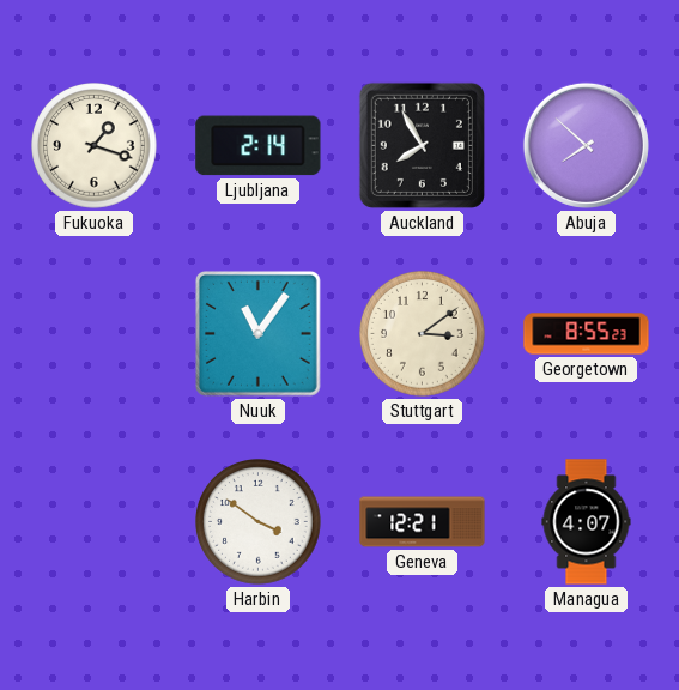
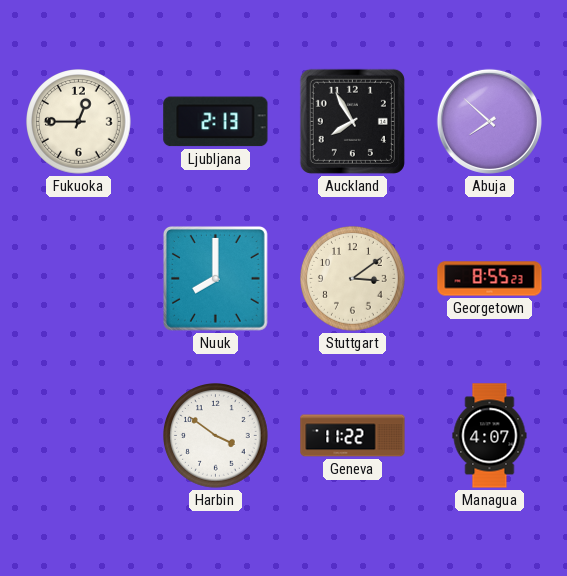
Fukuoka: 1:18 -> 12:45 (79, 122)
Ljubljana: 2:14 -> 2:13 (216, 122)
Nuuk: 11:06 -> 8:00 (215, 278)
Geneva: 12:21 -> 11:22 (353, 436)
